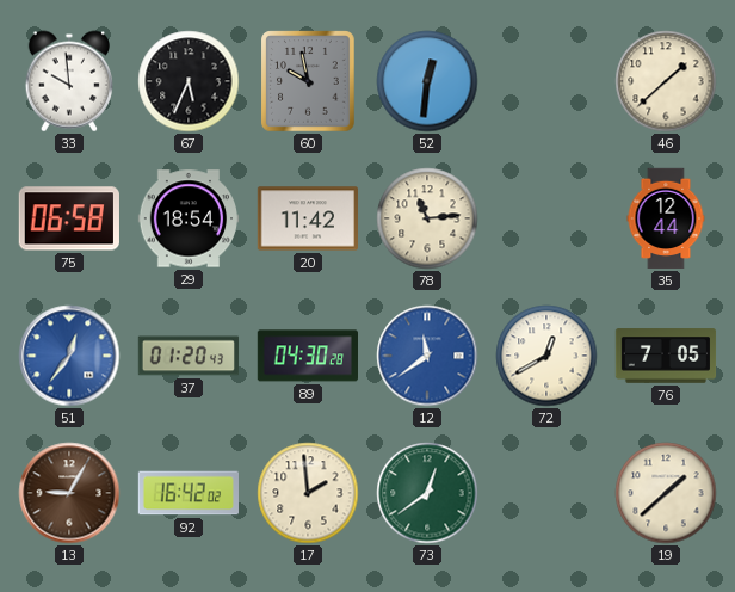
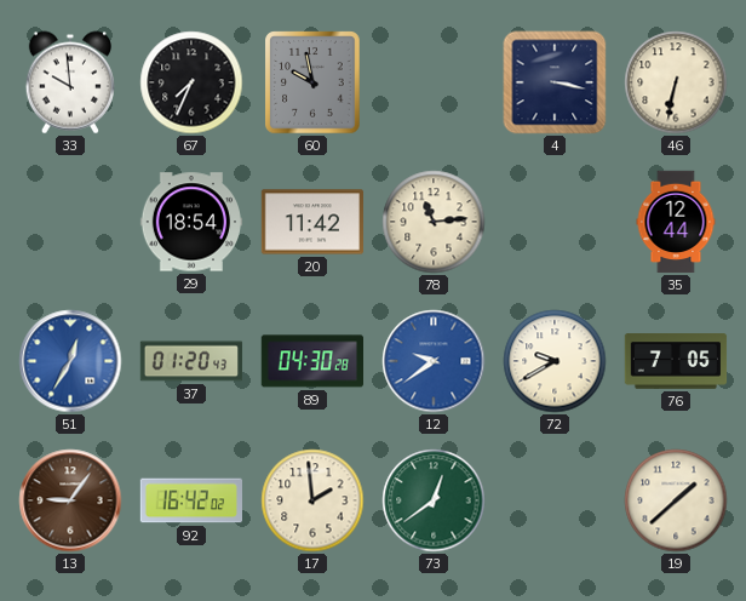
67: 5:34 -> 7:34 (191, 82)
52: 12:31 -> none (427, 81)
4: none -> 3:17 (555, 82)
46: 1:38 -> 6:32 (676, 82)
75: 06:58 -> none (69, 218)
51: 12:36 -> 12:35 (70, 361)
12: 11:39 -> 9:39 (434, 361)
72: 12:40 -> 9:40 (555, 361)
13: 9:05 -> 9:06 (70, 500)
